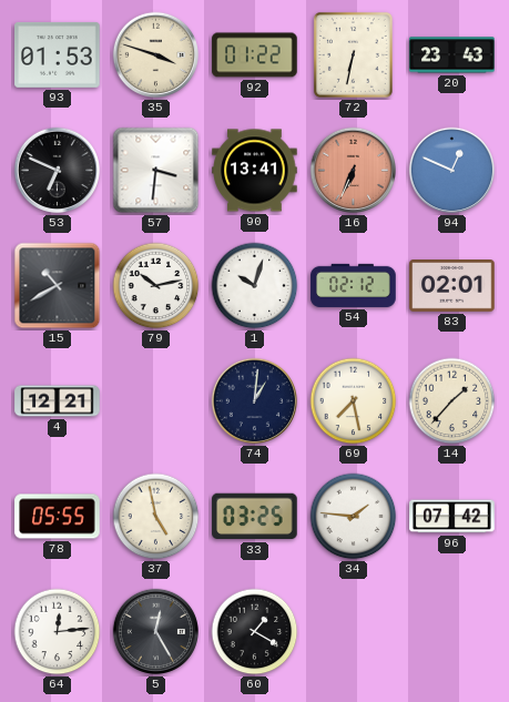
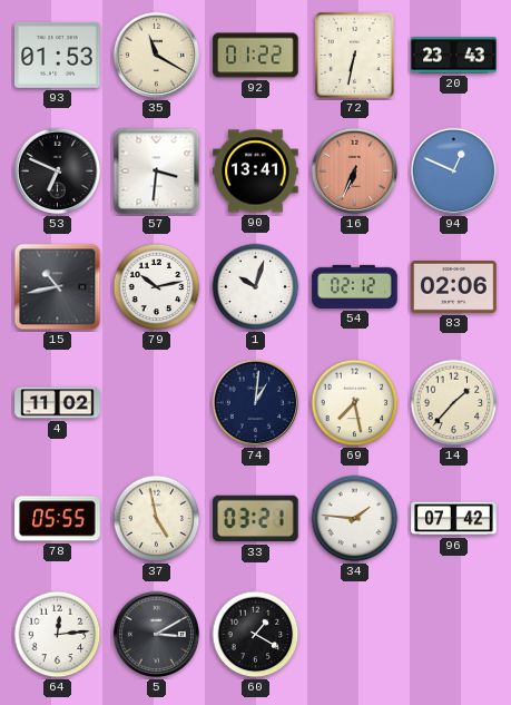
35: 3:48 -> 11:20 (157, 56)
15: 10:40 -> 10:43 (58, 287)
83: 02:01 -> 02:06 (454, 287)
4: 12:21 -> 11:02 (58, 403)
33: 03:25 -> 03:21 (256, 519)
5: 12:25 -> 3:10 (157, 635)
